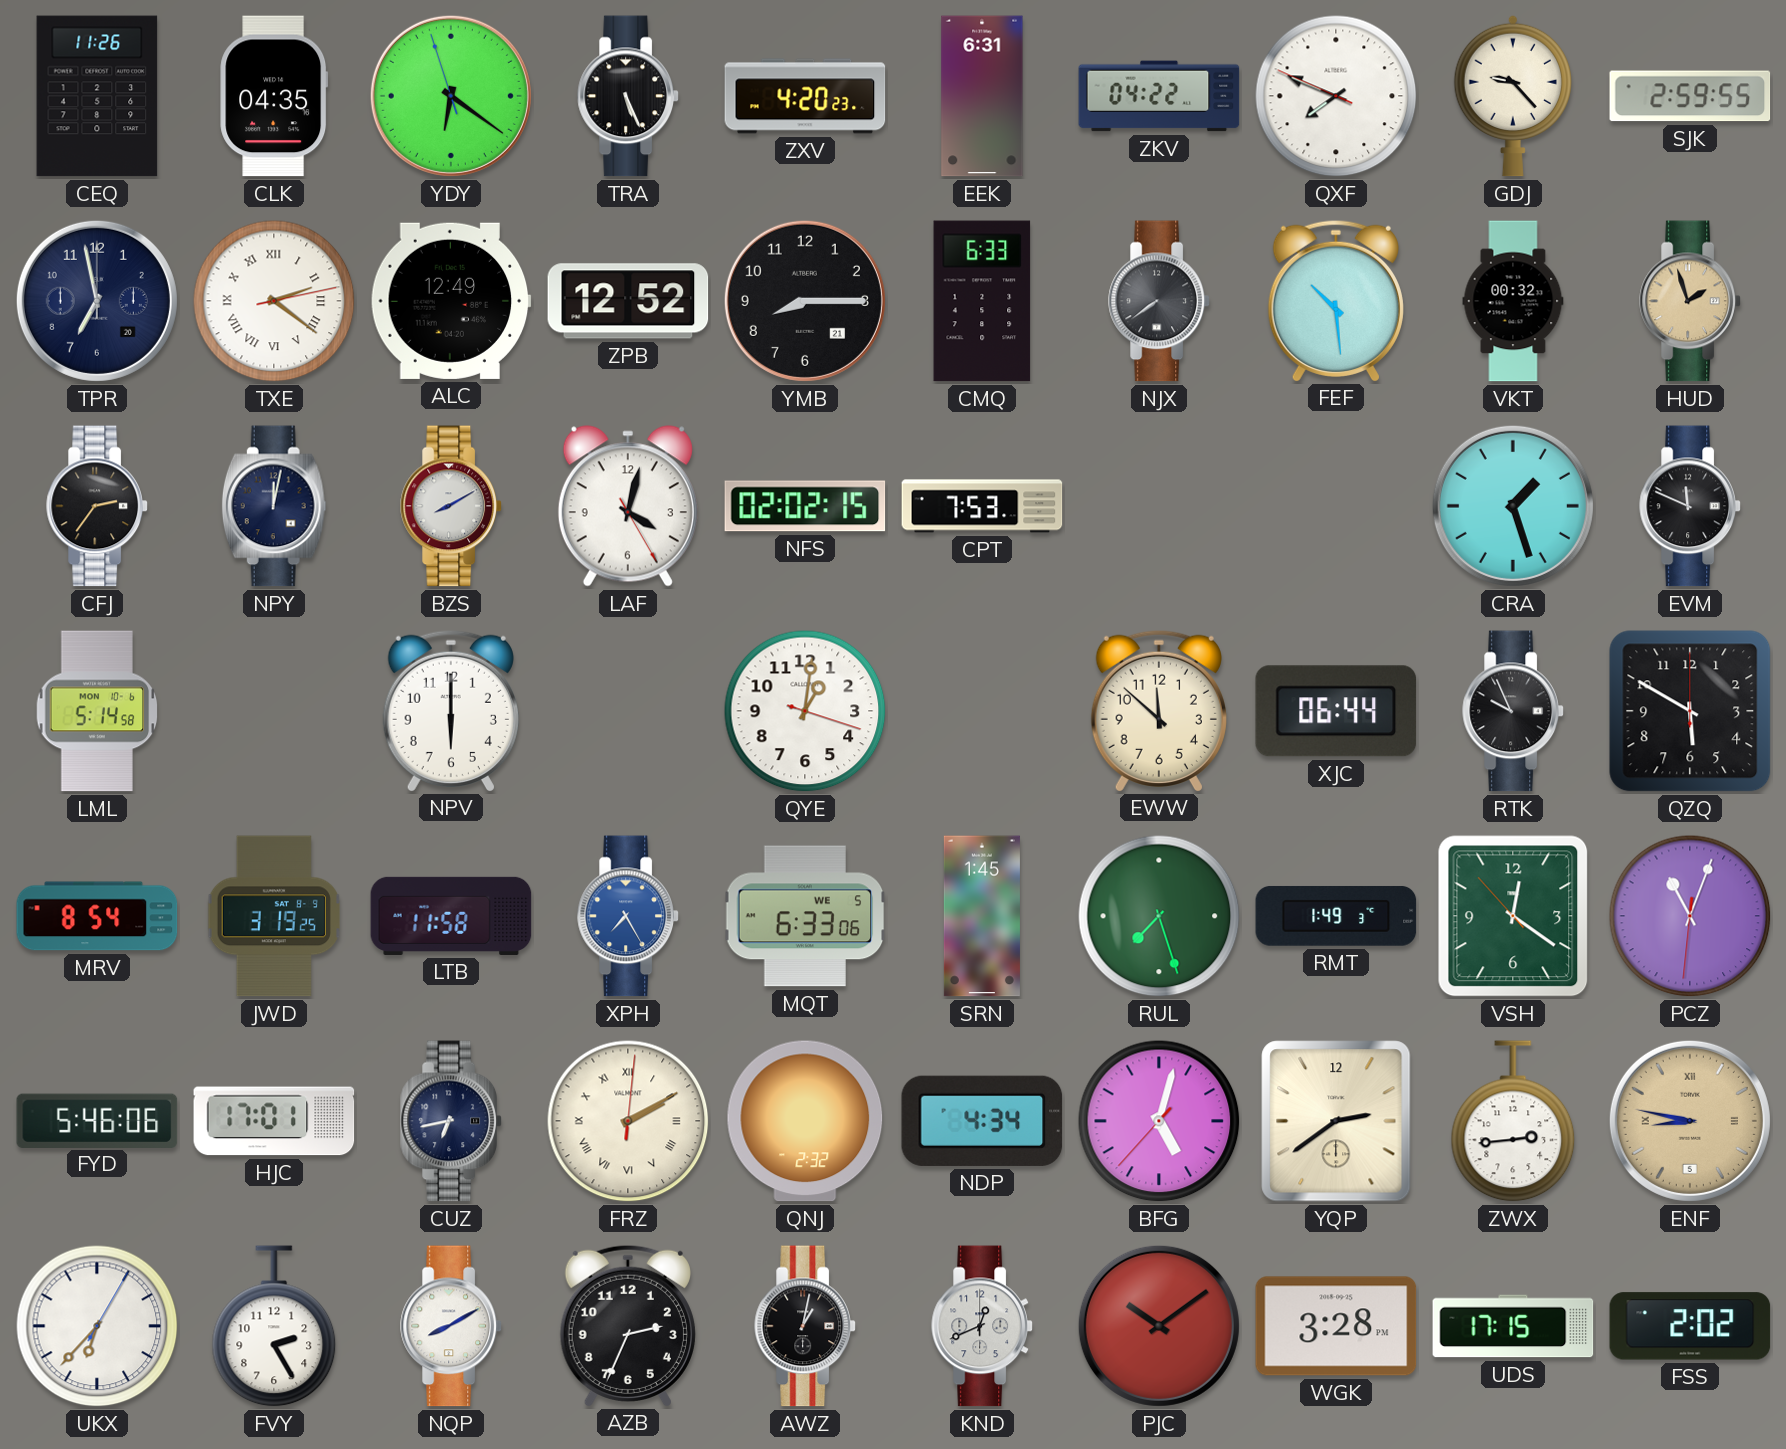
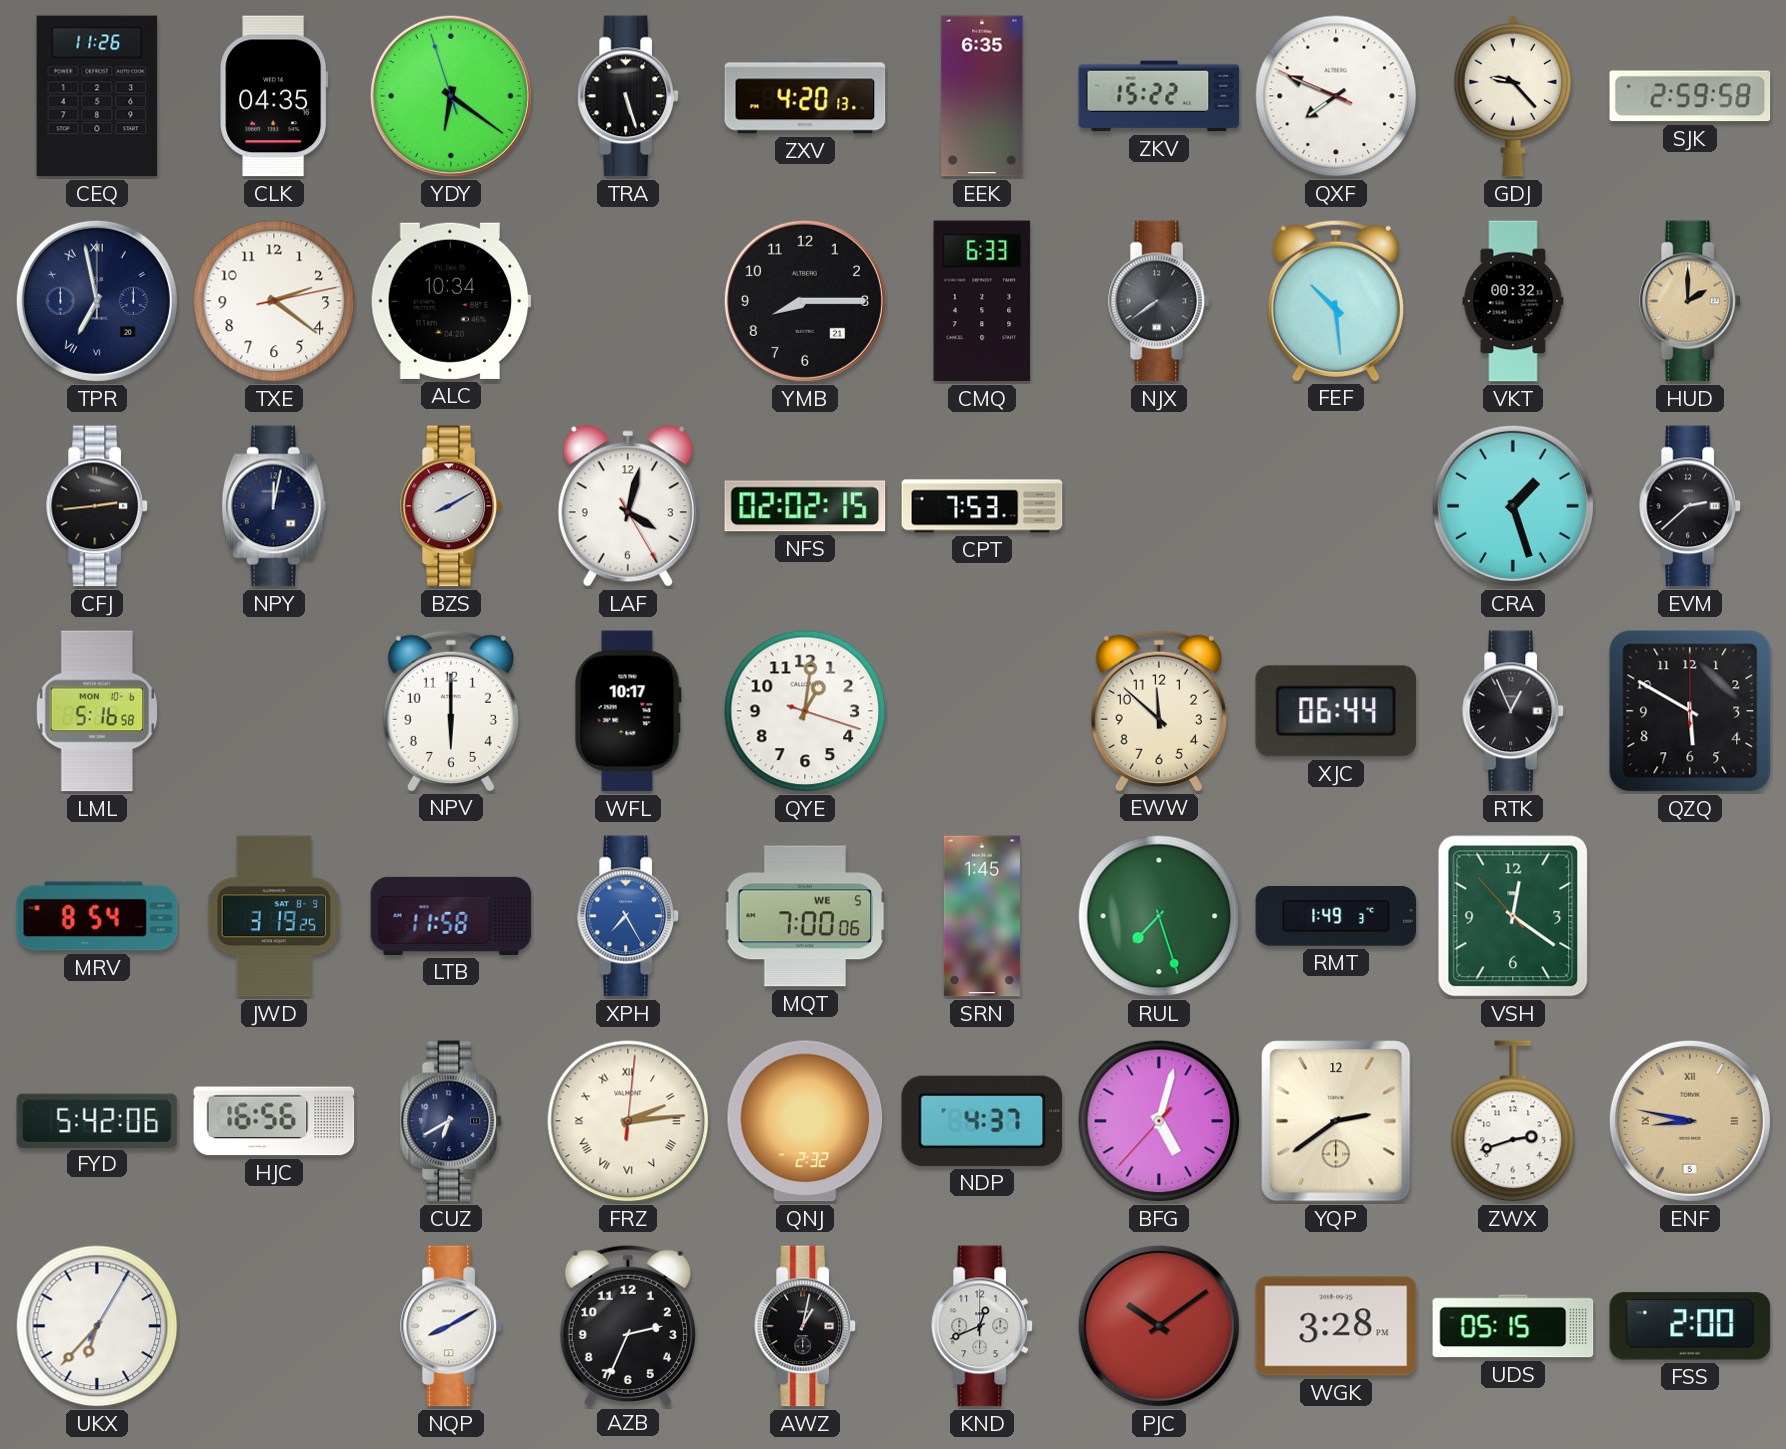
TRA: 5:26 -> 5:27 (628, 96)
ZXV: 4:20:23 -> 4:20:13 (805, 96)
EEK: 6:31 -> 6:35 (982, 96)
ZKV: 04:22 -> 15:22 (1159, 96)
SJK: 2:59:55 -> 2:59:58 (1690, 96)
TPR numerals: Arabic -> Roman (97, 301)
TXE numerals: Roman -> Arabic (274, 301)
ALC: 12:49 -> 10:34 (451, 301)
ZPB: 12:52 -> none (628, 301)
HUD: 1:57 -> 2:00 (1690, 301)
CFJ: 2:36 -> 2:44 (97, 506)
EVM: 11:49 -> 2:38 (1690, 506)
LML: 5:14 -> 5:16 (97, 711)
WFL: none -> 10:17 (628, 711)
RTK: 9:56 -> 12:56 (1513, 711)
MQT: 6:33 -> 7:00 (805, 916)
PCZ: 11:03 -> none (1690, 916)
FYD: 5:46 -> 5:42 (97, 1120)
HJC: 17:01 -> 16:56 (274, 1121)
CUZ: 6:43 -> 6:40 (451, 1121)
FRZ: 2:10 -> 2:14 (628, 1121)
NDP: 4:34 -> 4:37 (982, 1121)
ZWX: 2:44 -> 2:42 (1513, 1121)
FVY: 2:25 -> none (274, 1326)
UDS: 17:15 -> 05:15 (1513, 1326)
FSS: 2:02 -> 2:00 (1690, 1326)
